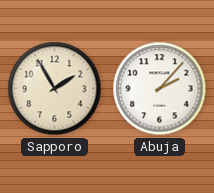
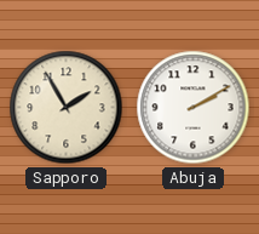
Abuja: 2:07 -> 2:10 (194, 108)
